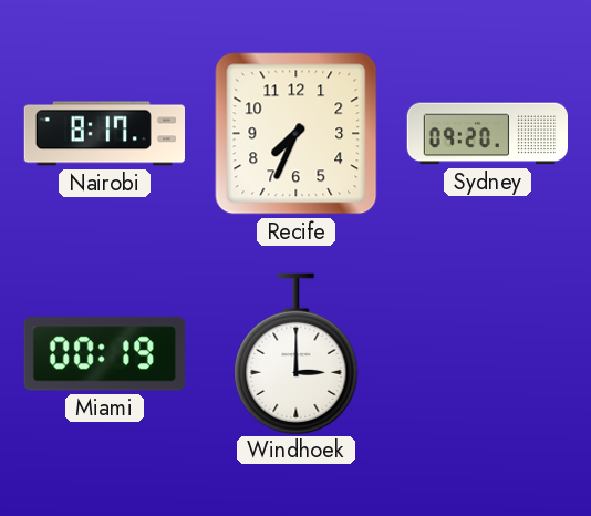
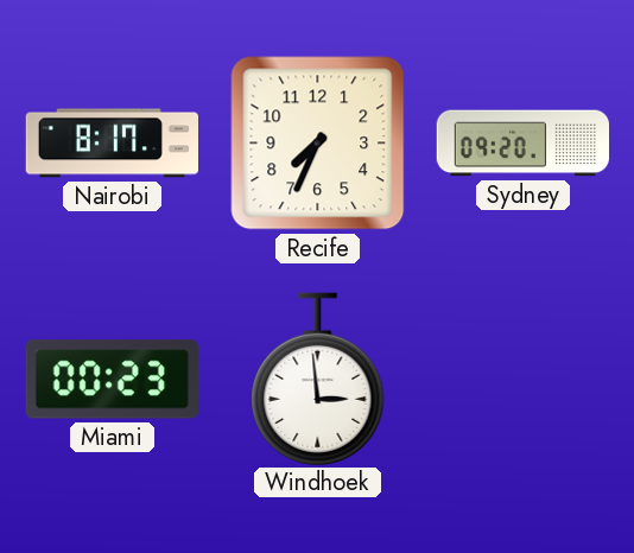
Miami: 00:19 -> 00:23 (112, 380)
Windhoek: 3:00 -> 2:59 (318, 379)
